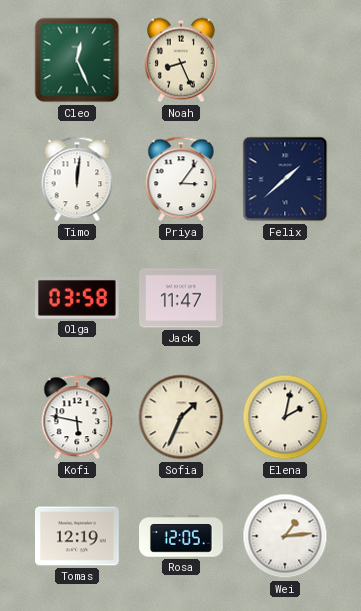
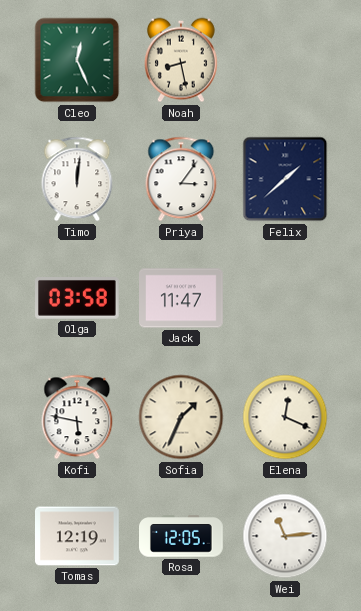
Noah: 8:26 -> 8:28 (182, 60)
Elena: 2:02 -> 12:19 (285, 417)
Wei: 1:14 -> 11:14 (285, 536)
